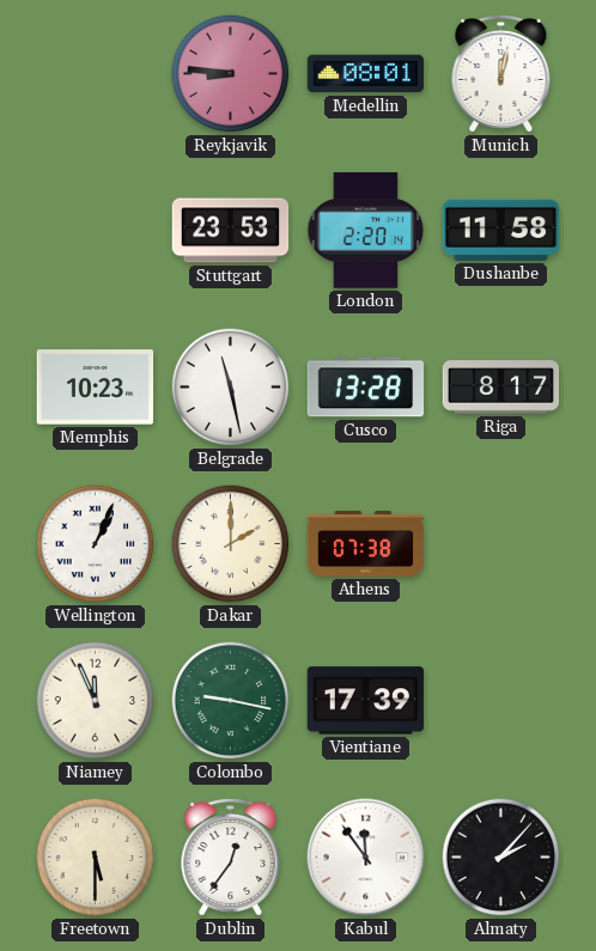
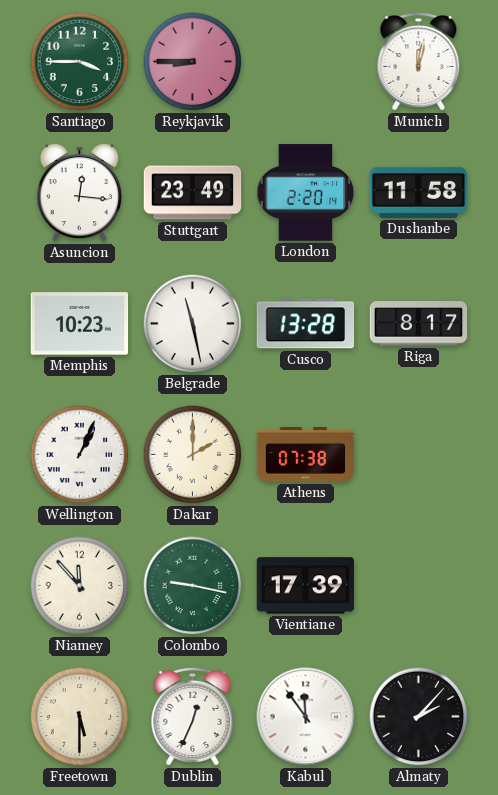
Santiago: none -> 3:45 (80, 62)
Reykjavik: 8:46 -> 8:45 (193, 62)
Medellin: 08:01 -> none (366, 74)
Asuncion: none -> 12:16 (80, 192)
Stuttgart: 23:53 -> 23:49 (193, 193)
Niamey: 11:56 -> 11:53 (80, 586)
Dublin: 12:36 -> 12:34 (193, 717)
